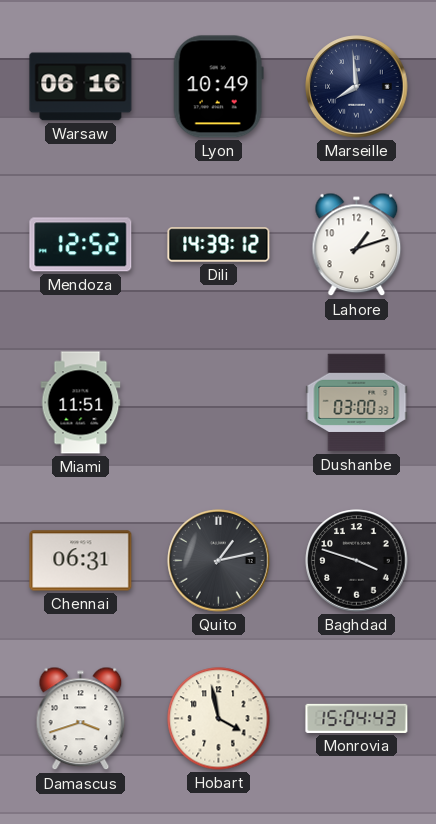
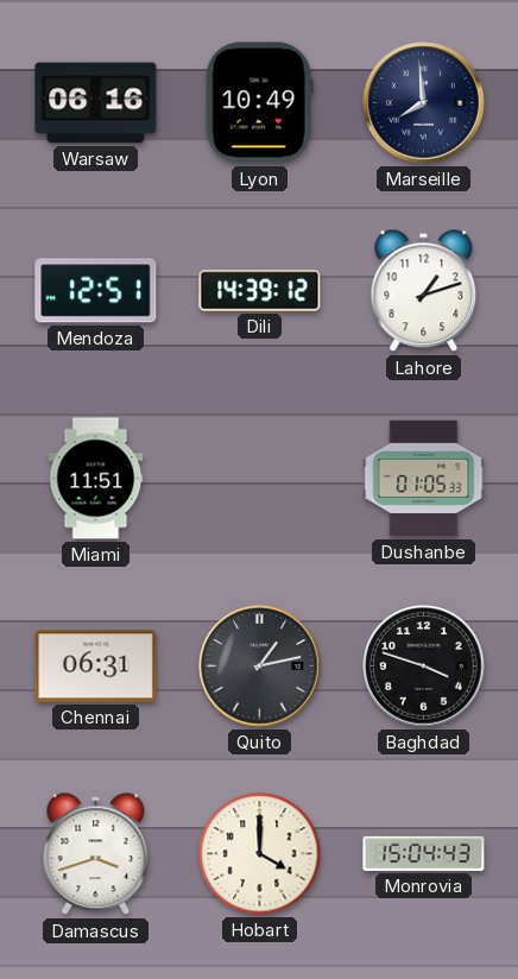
Mendoza: 12:52 -> 12:51 (96, 291)
Dushanbe: 03:00 -> 01:05 (424, 479)
Hobart: 3:58 -> 4:00 (260, 854)
